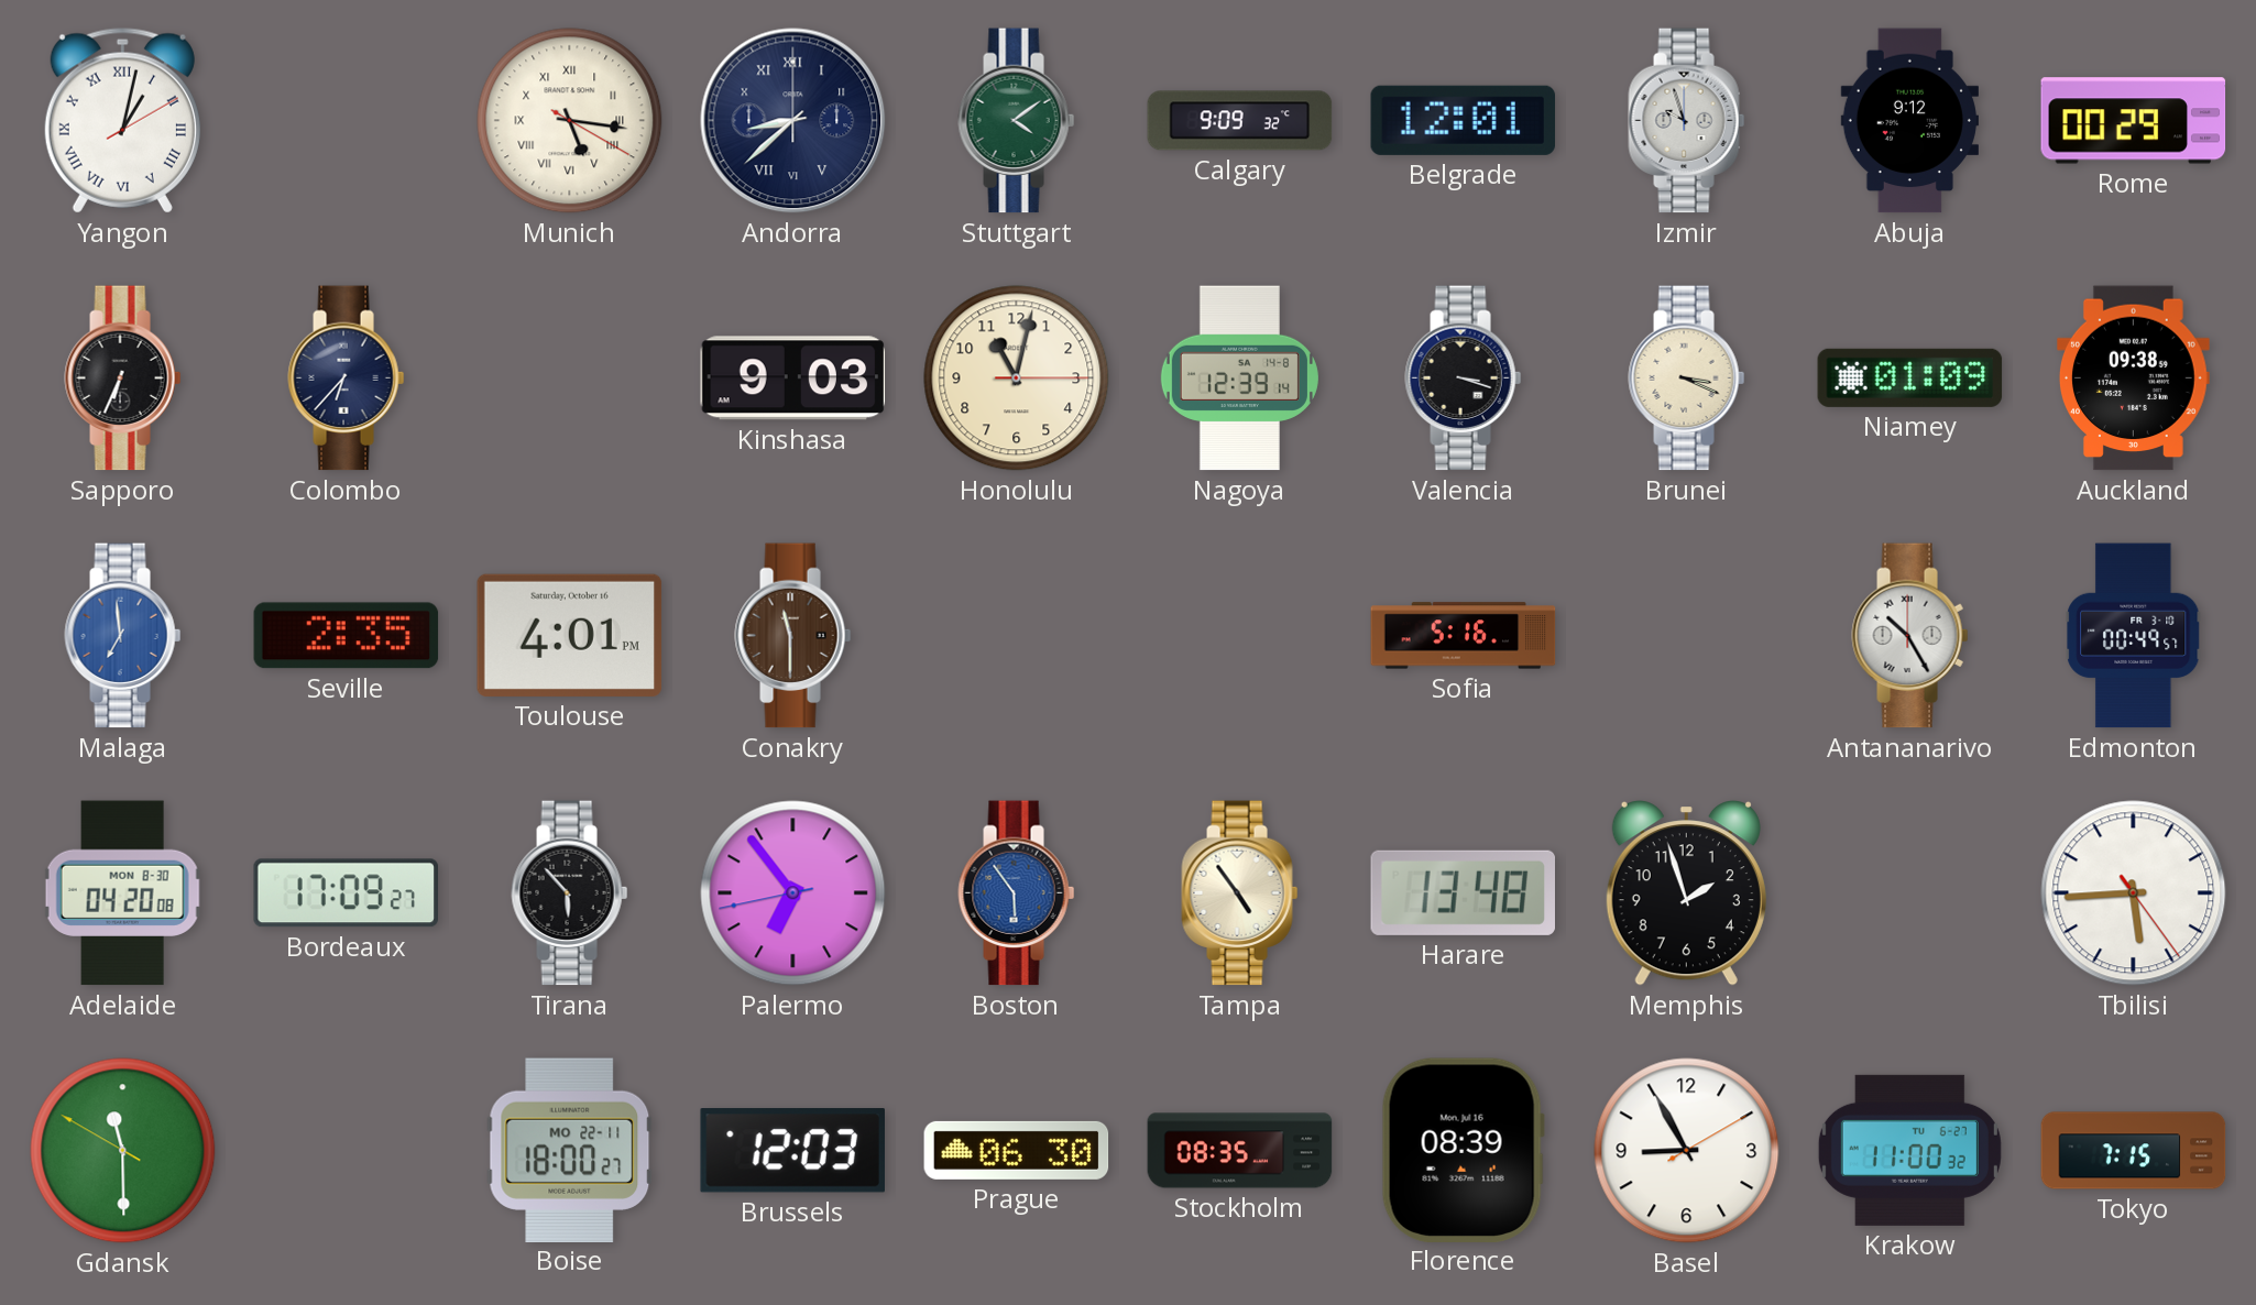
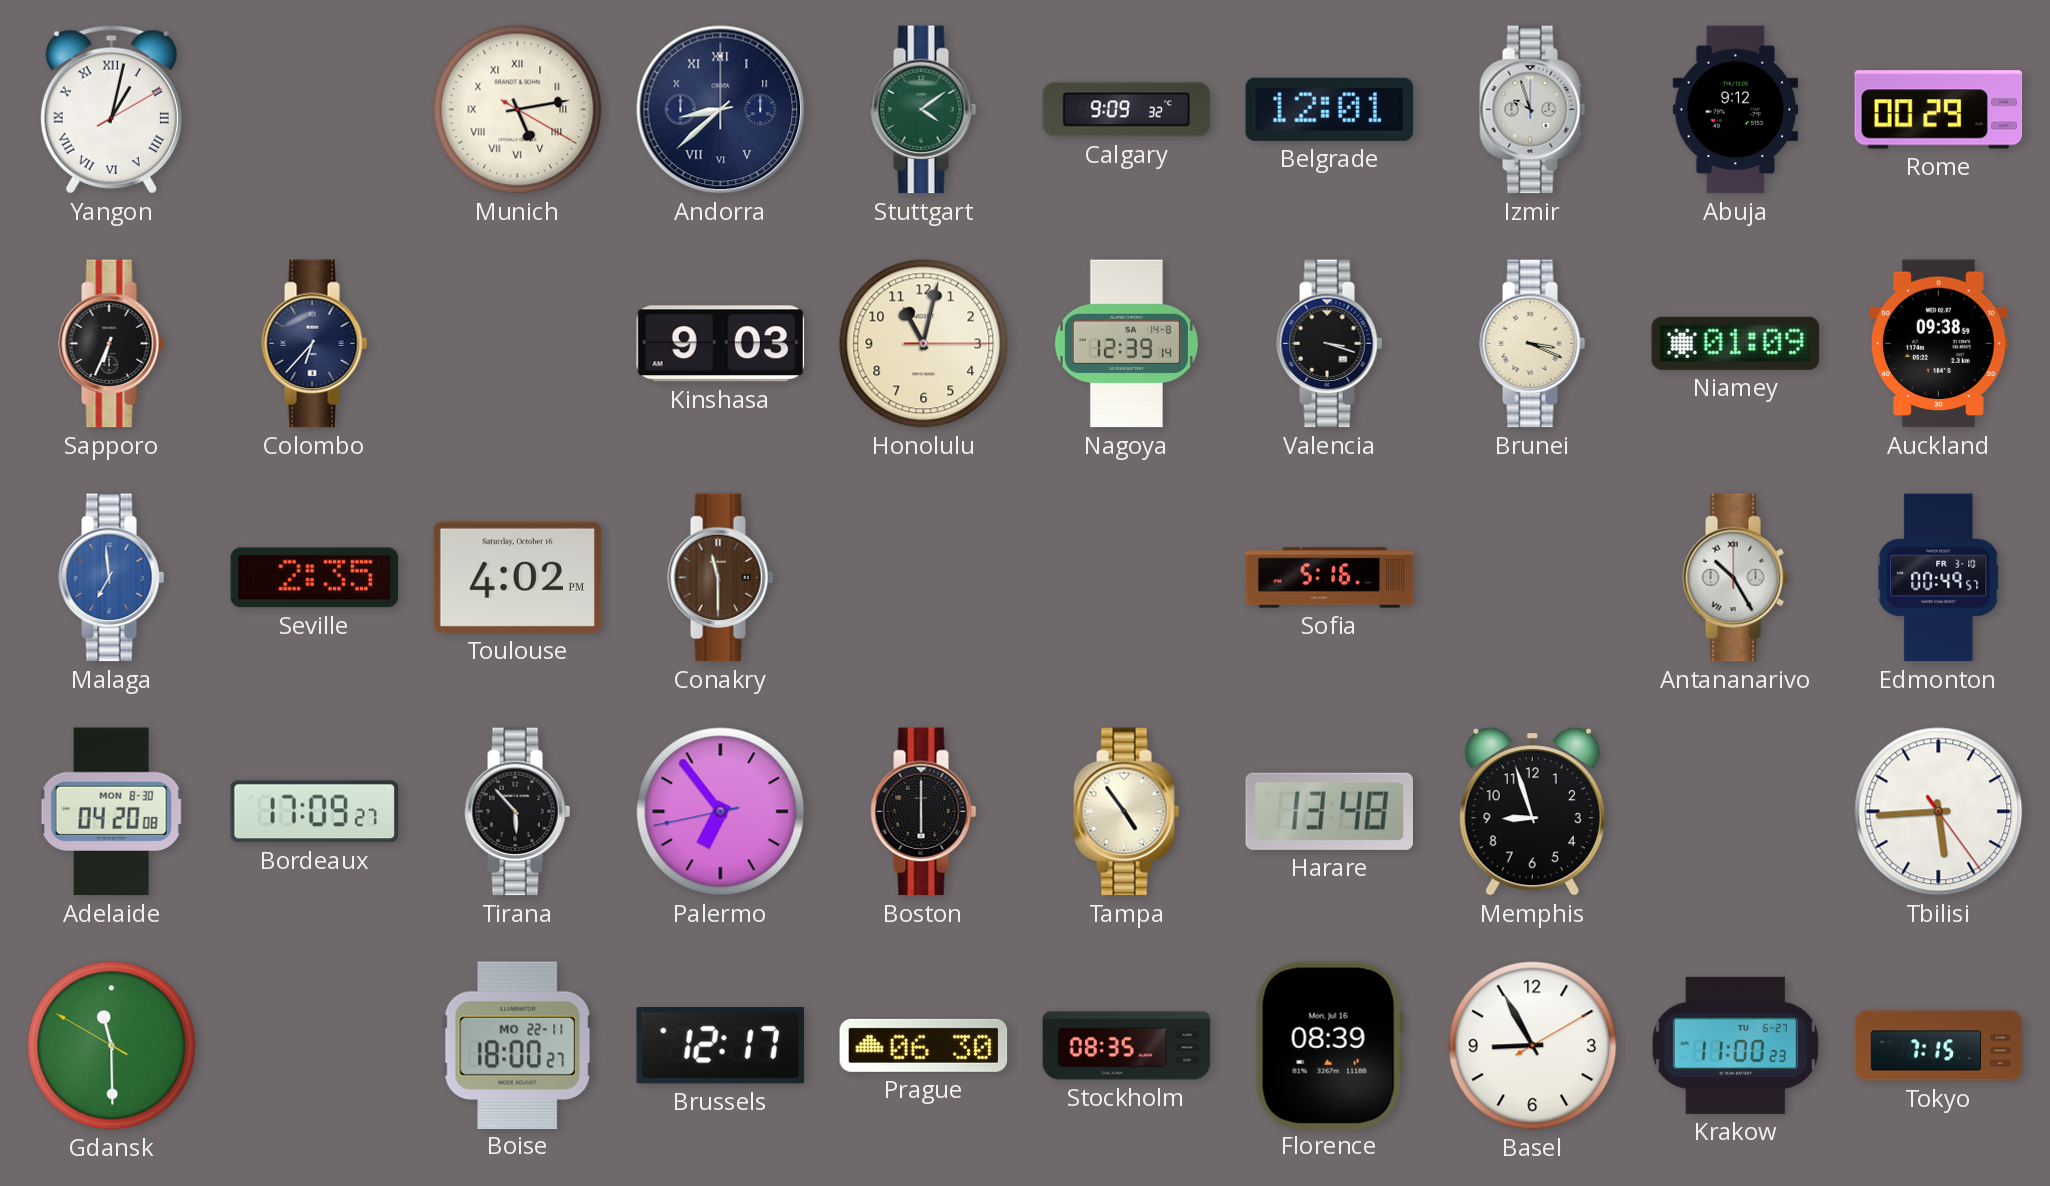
Munich: 5:16 -> 5:13 (518, 110)
Toulouse: 4:01 -> 4:02 (518, 577)
Boston: 5:54 -> 6:00 (924, 812)
Boston dial: blue -> black (924, 812)
Memphis: 1:57 -> 8:57 (1532, 812)
Brussels: 12:03 -> 12:17 (720, 1046)
Krakow: 11:00:32 -> 11:00:23 (1735, 1045)
